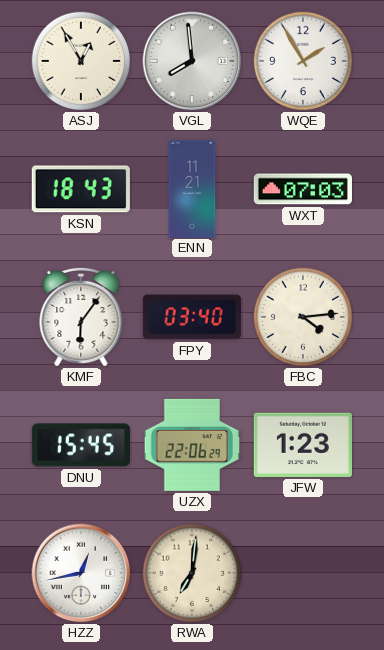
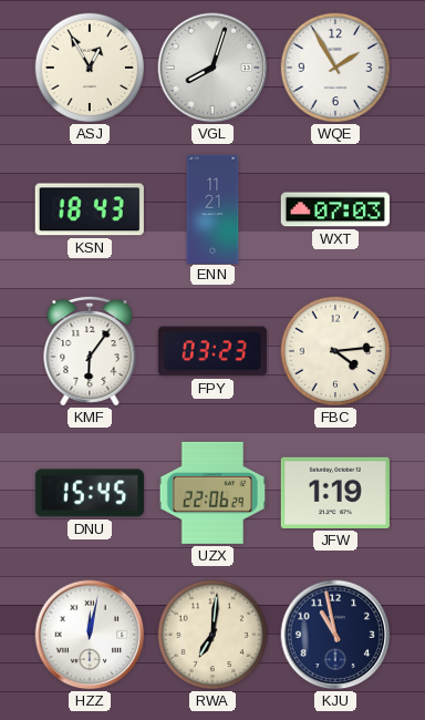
VGL: 7:59 -> 8:03 (212, 68)
FPY: 03:40 -> 03:23 (212, 351)
JFW: 1:23 -> 1:19 (335, 493)
HZZ: 12:43 -> 12:02 (90, 635)
KJU: none -> 10:58 (335, 635)
